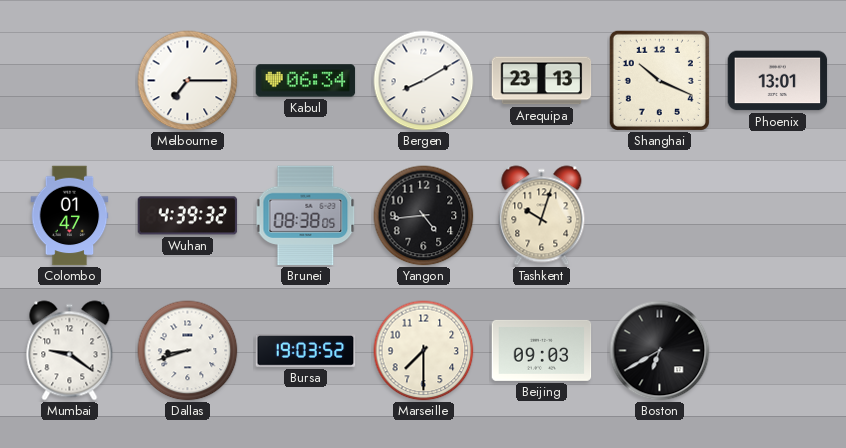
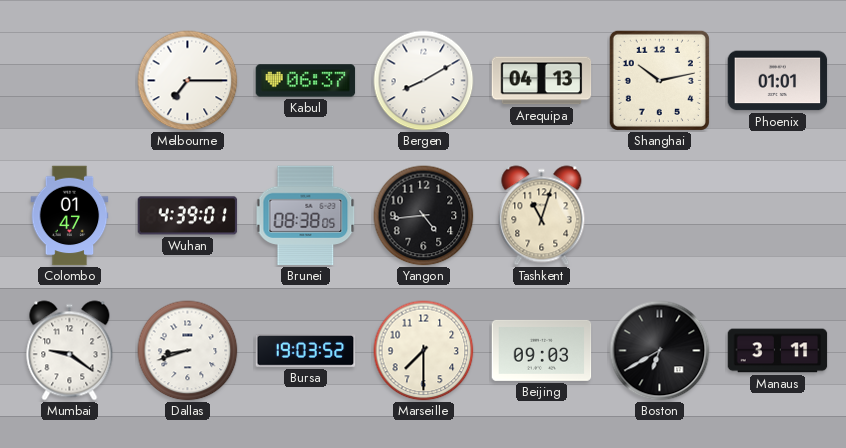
Kabul: 06:34 -> 06:37 (306, 81)
Arequipa: 23:13 -> 04:13 (542, 81)
Shanghai: 10:19 -> 10:13 (659, 80)
Phoenix: 13:01 -> 01:01 (778, 81)
Wuhan: 4:39:32 -> 4:39:01 (188, 216)
Tashkent: 10:03 -> 11:03 (542, 216)
Manaus: none -> 3:11 (778, 351)
